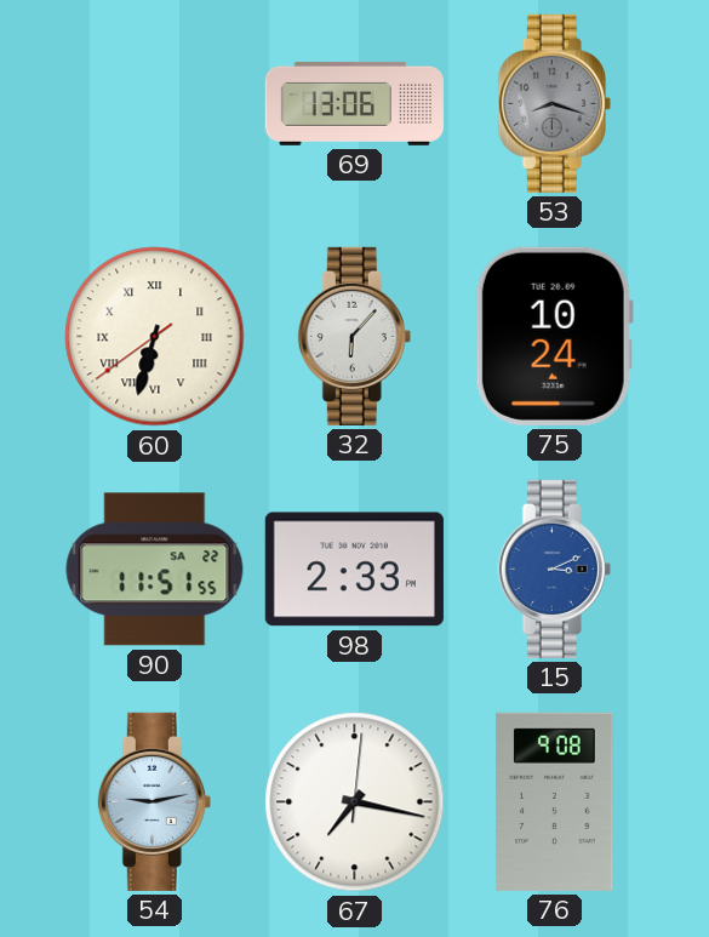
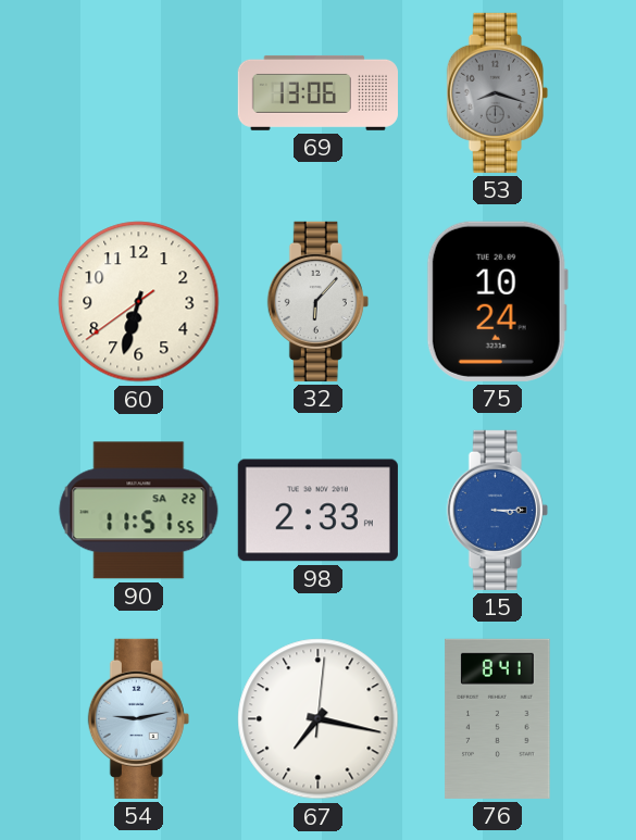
60 numerals: Roman -> Arabic (139, 302)
15: 3:11 -> 3:15 (497, 510)
76: 9:08 -> 8:41 (498, 718)
